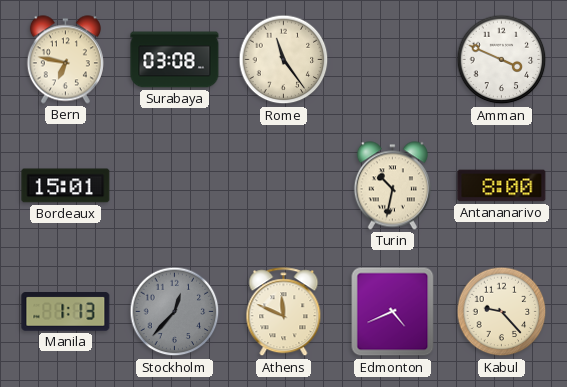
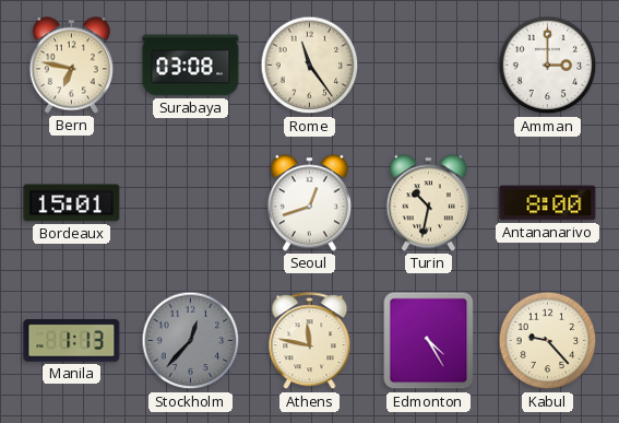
Amman: 3:49 -> 3:00 (548, 66)
Seoul: none -> 12:42 (309, 203)
Athens: 11:49 -> 11:47 (310, 341)
Edmonton: 4:41 -> 4:25 (429, 341)
